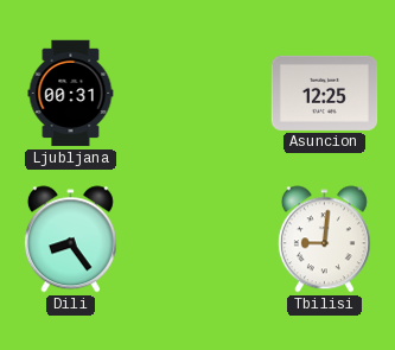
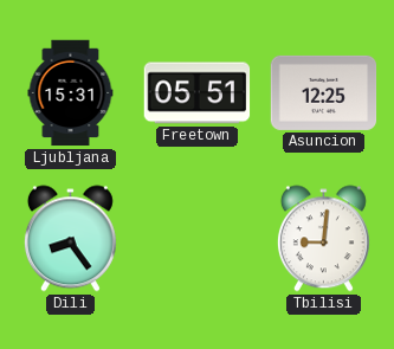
Ljubljana: 00:31 -> 15:31 (71, 93)
Freetown: none -> 05:51 (198, 93)
